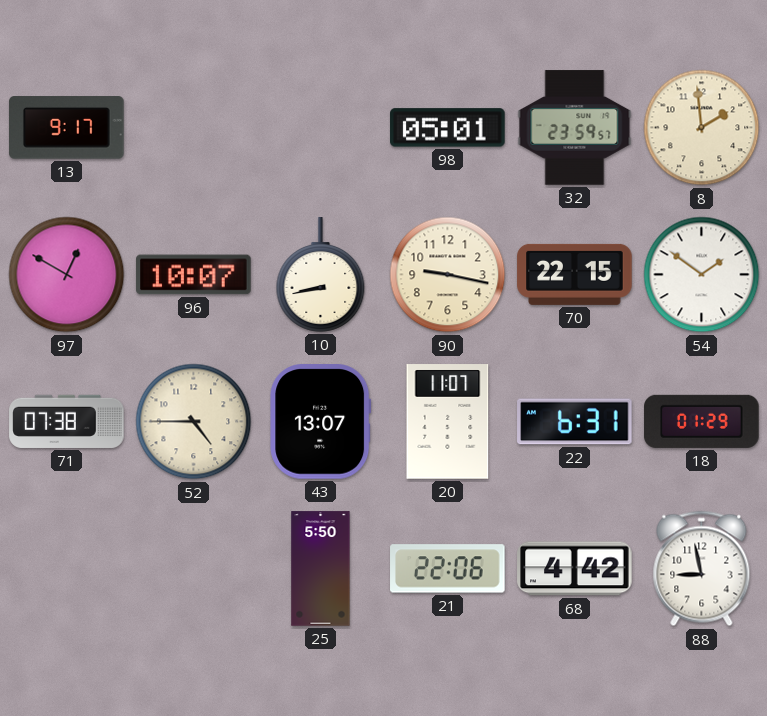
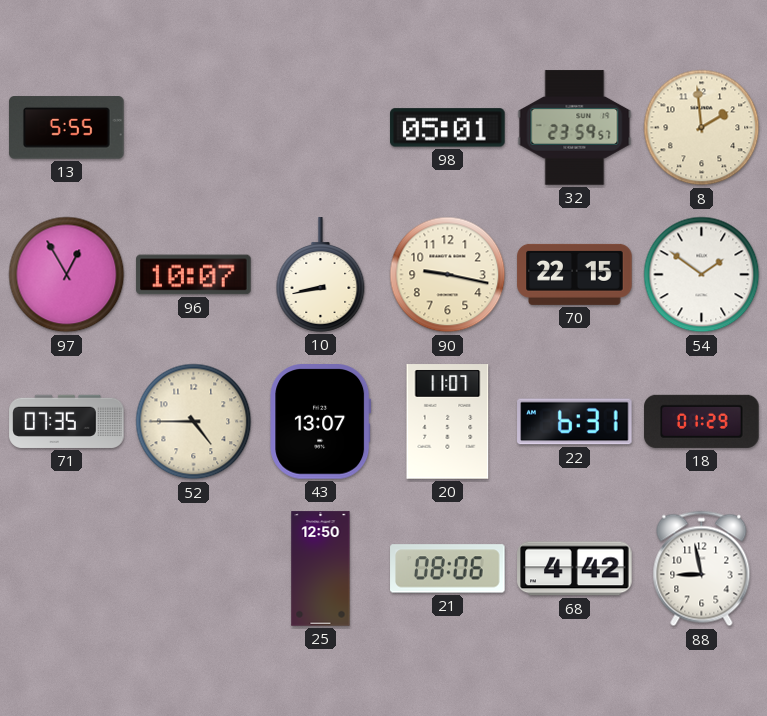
13: 9:17 -> 5:55 (67, 128)
97: 12:50 -> 12:55 (67, 275)
71: 07:38 -> 07:35 (67, 421)
25: 5:50 -> 12:50 (321, 569)
21: 22:06 -> 08:06 (448, 569)
